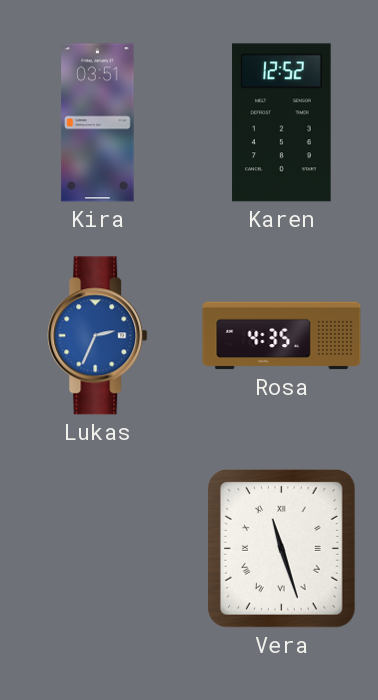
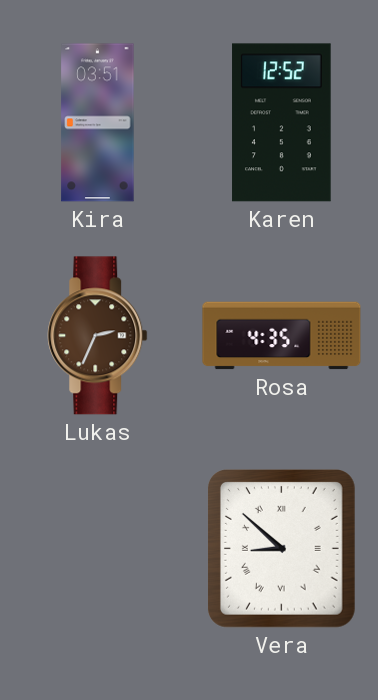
Lukas dial: blue -> brown (98, 336)
Vera: 11:27 -> 8:52 (282, 549)
